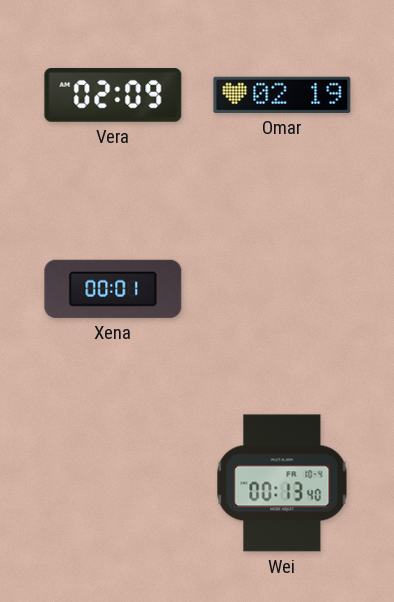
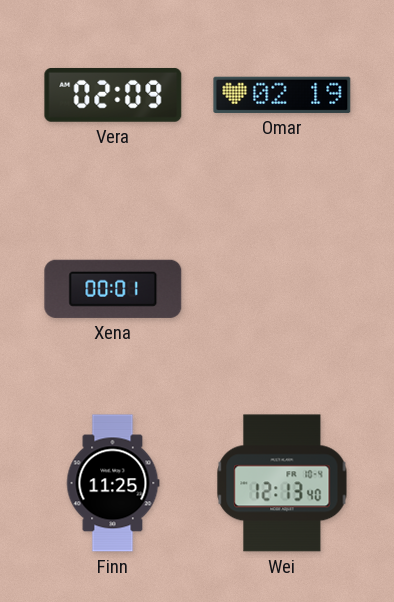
Finn: none -> 11:25 (113, 483)
Wei: 00:13 -> 12:13 (282, 483)
